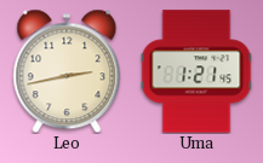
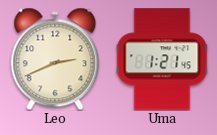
Leo: 2:43 -> 2:41 (55, 59)
